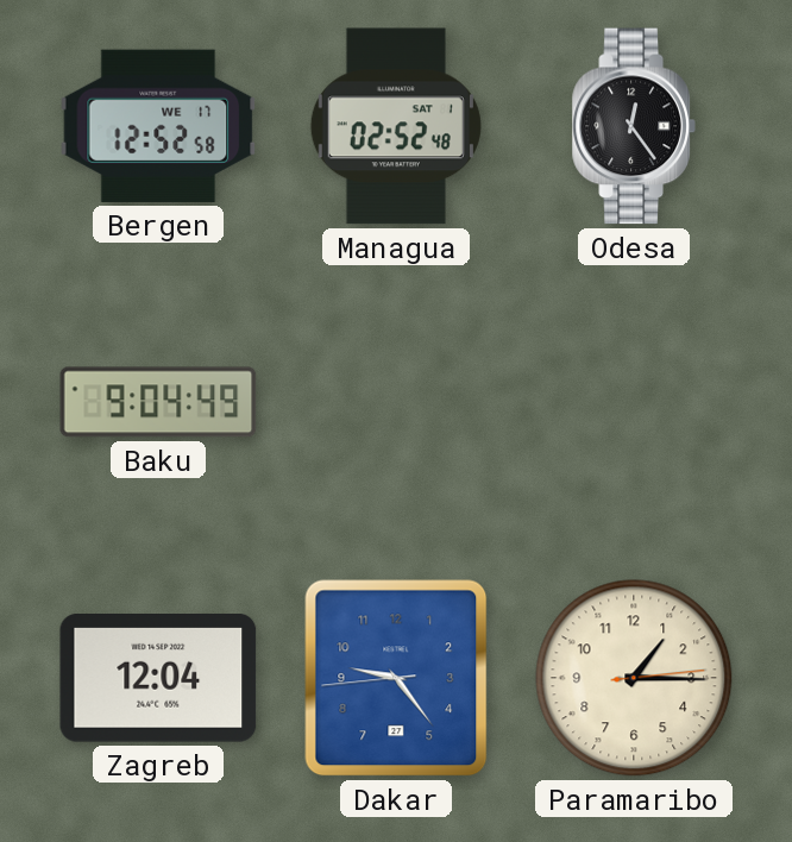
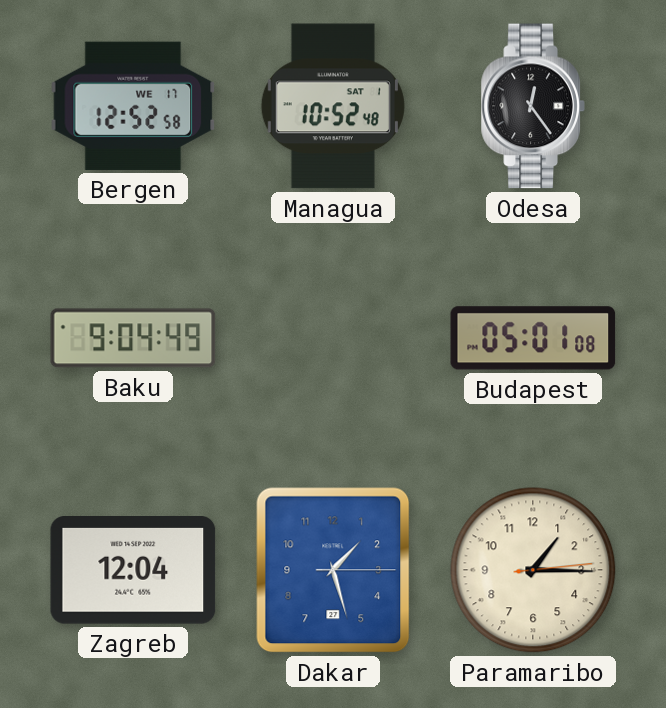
Managua: 02:52 -> 10:52 (333, 106)
Budapest: none -> 05:01 (533, 338)
Dakar: 9:23 -> 1:27 (333, 570)
